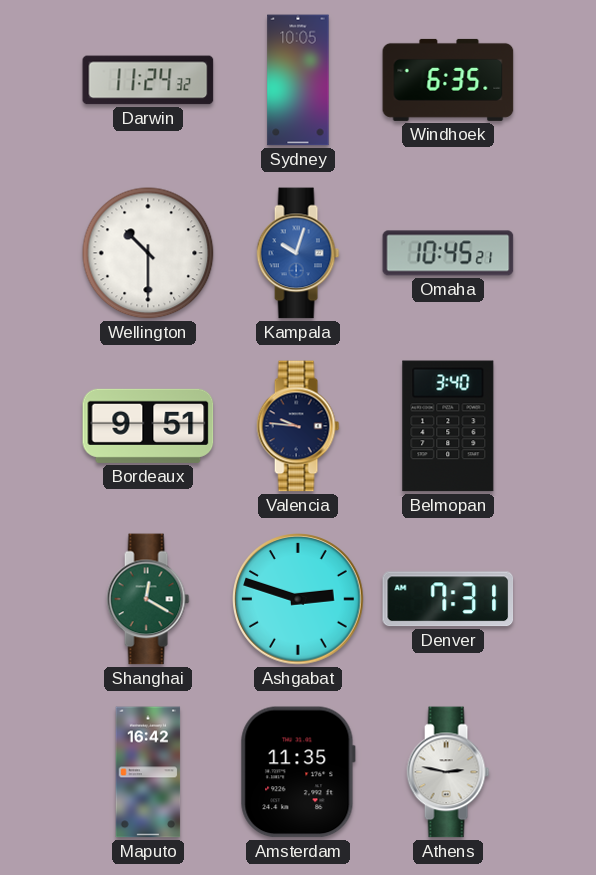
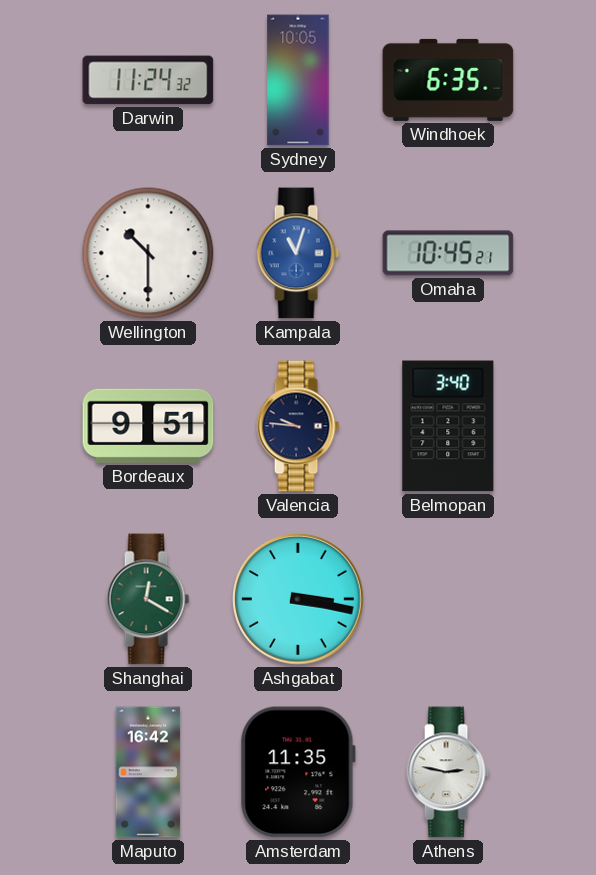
Kampala: 10:03 -> 11:03 (298, 253)
Ashgabat: 2:48 -> 3:17 (298, 599)
Denver: 7:31 -> none (448, 599)
